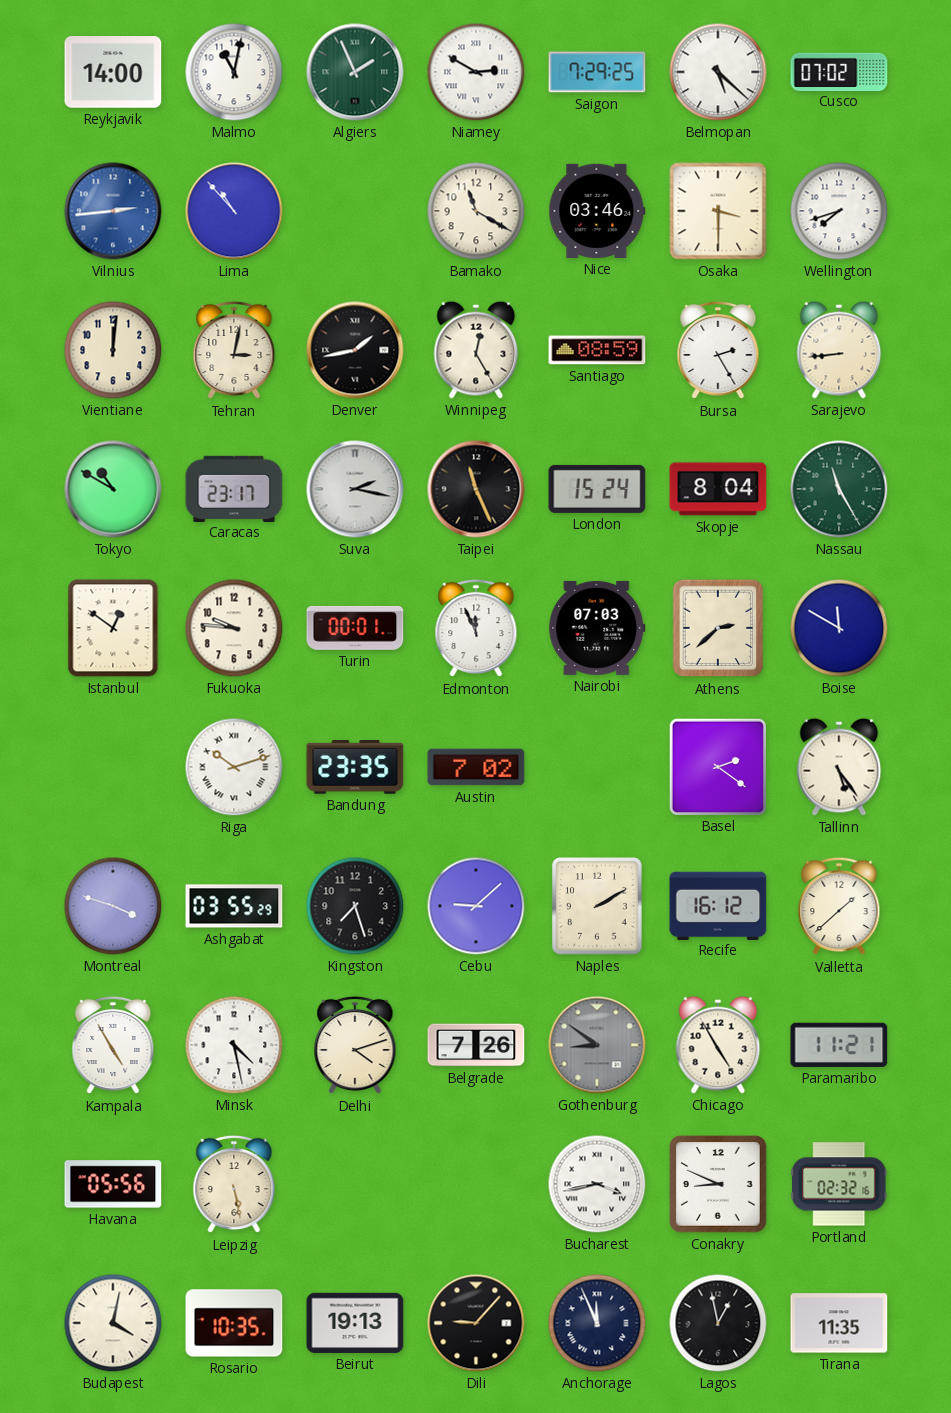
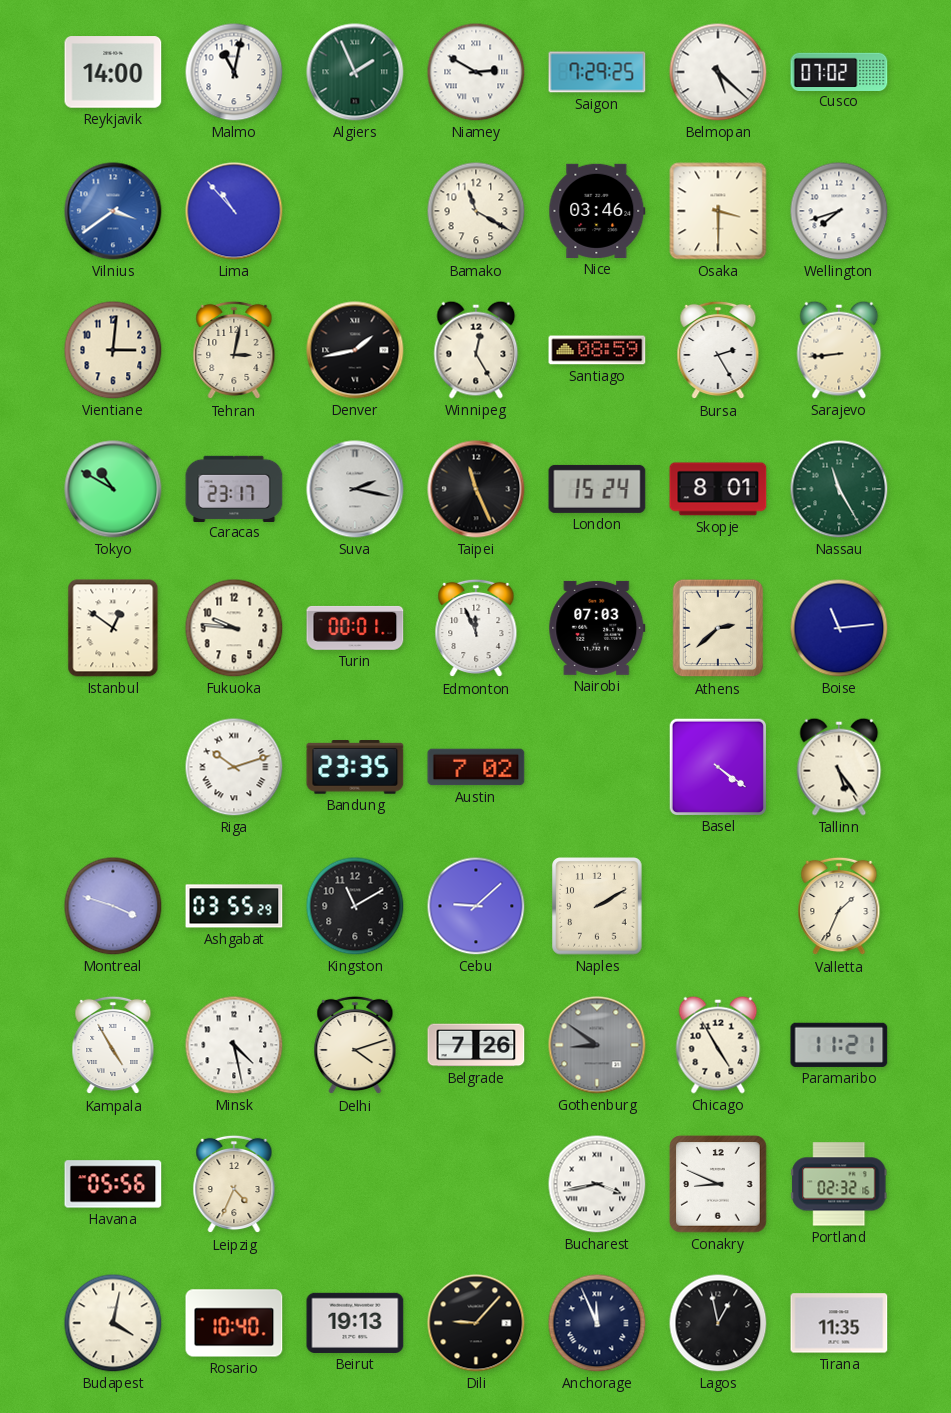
Vilnius: 2:44 -> 3:39 (113, 211)
Vientiane: 12:01 -> 3:01 (113, 350)
Skopje: 8:04 -> 8:01 (718, 489)
Boise: 11:50 -> 11:14 (839, 628)
Basel: 2:21 -> 4:21 (717, 766)
Kingston: 7:27 -> 11:10 (355, 906)
Recife: 16:12 -> none (718, 905)
Valletta: 1:38 -> 1:34 (839, 906)
Leipzig: 5:28 -> 4:34 (234, 1184)
Rosario: 10:35 -> 10:40 (234, 1323)
